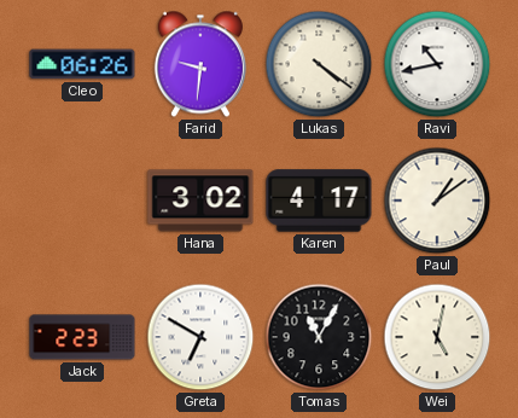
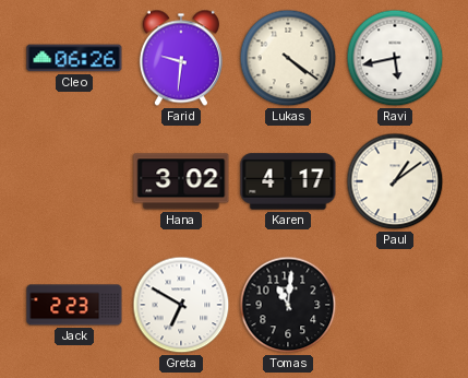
Ravi: 10:43 -> 5:43 (395, 58)
Tomas: 11:05 -> 11:01 (288, 305)
Wei: 5:02 -> none (437, 337)
